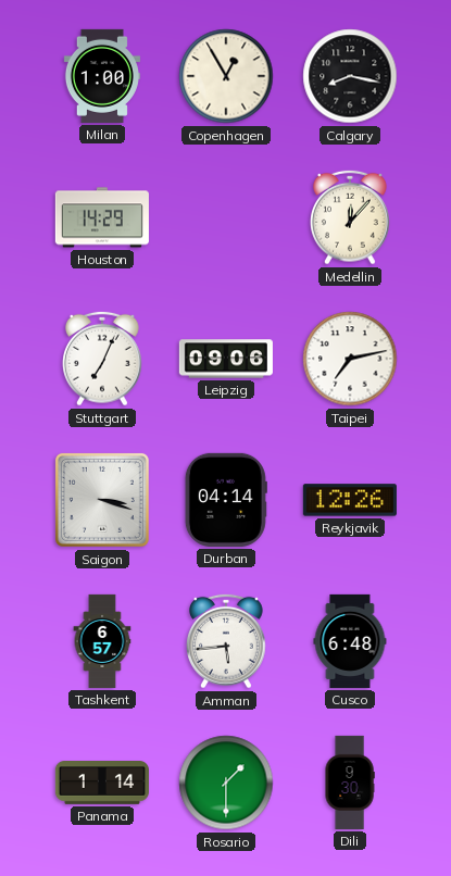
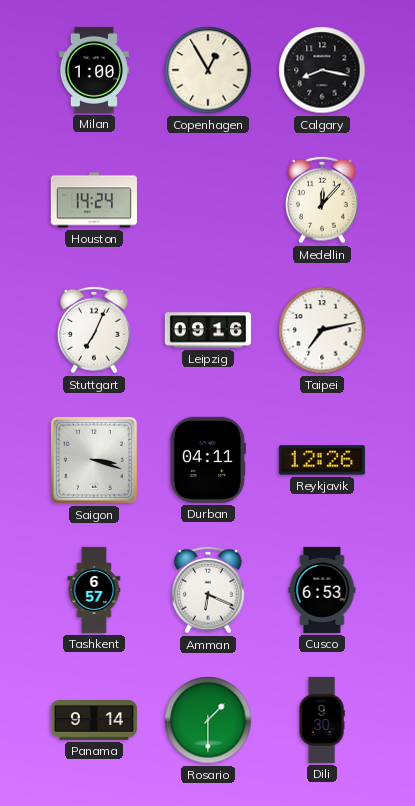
Houston: 14:29 -> 14:24 (94, 200)
Leipzig: 09:06 -> 09:16 (208, 330)
Durban: 04:14 -> 04:11 (208, 460)
Amman: 5:44 -> 6:19 (209, 590)
Cusco: 6:48 -> 6:53 (322, 590)
Panama: 1:14 -> 9:14 (94, 721)
